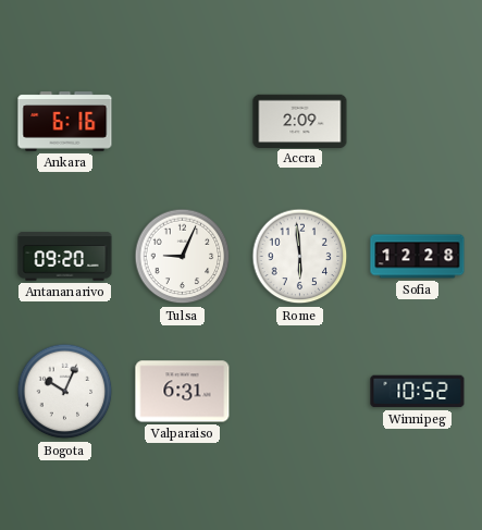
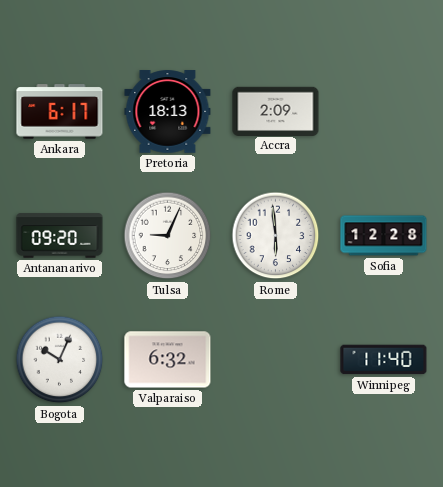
Ankara: 6:16 -> 6:17 (60, 112)
Pretoria: none -> 18:13 (168, 112)
Valparaiso: 6:31 -> 6:32 (168, 360)
Winnipeg: 10:52 -> 11:40 (384, 360)
